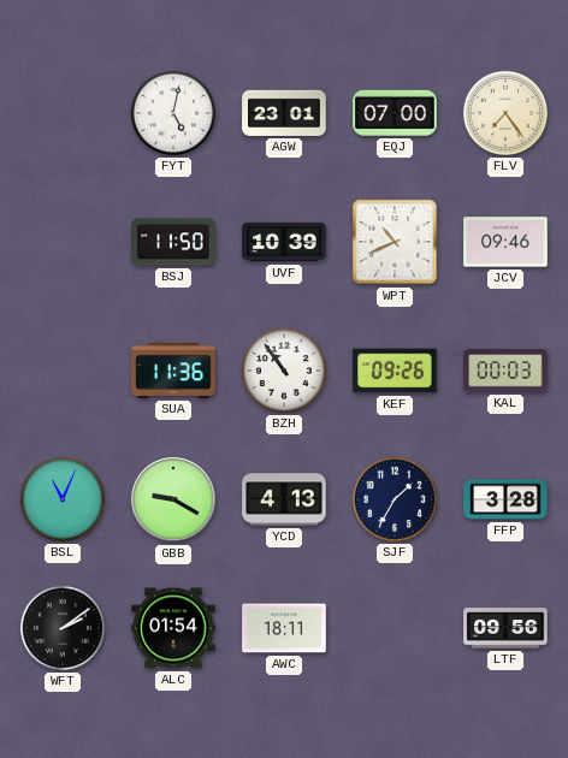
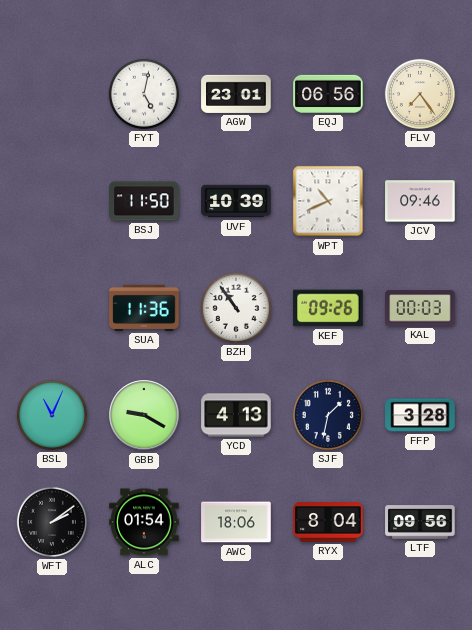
EQJ: 07:00 -> 06:56 (328, 94)
SJF: 1:35 -> 1:32 (328, 415)
AWC: 18:11 -> 18:06 (236, 522)
RYX: none -> 8:04 (328, 522)
